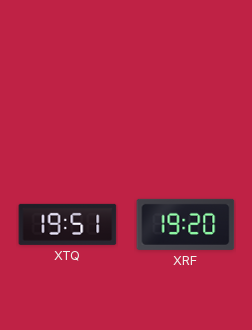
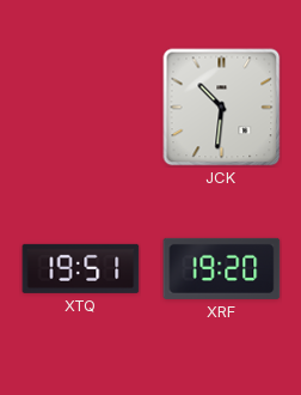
JCK: none -> 10:31 (222, 108)
